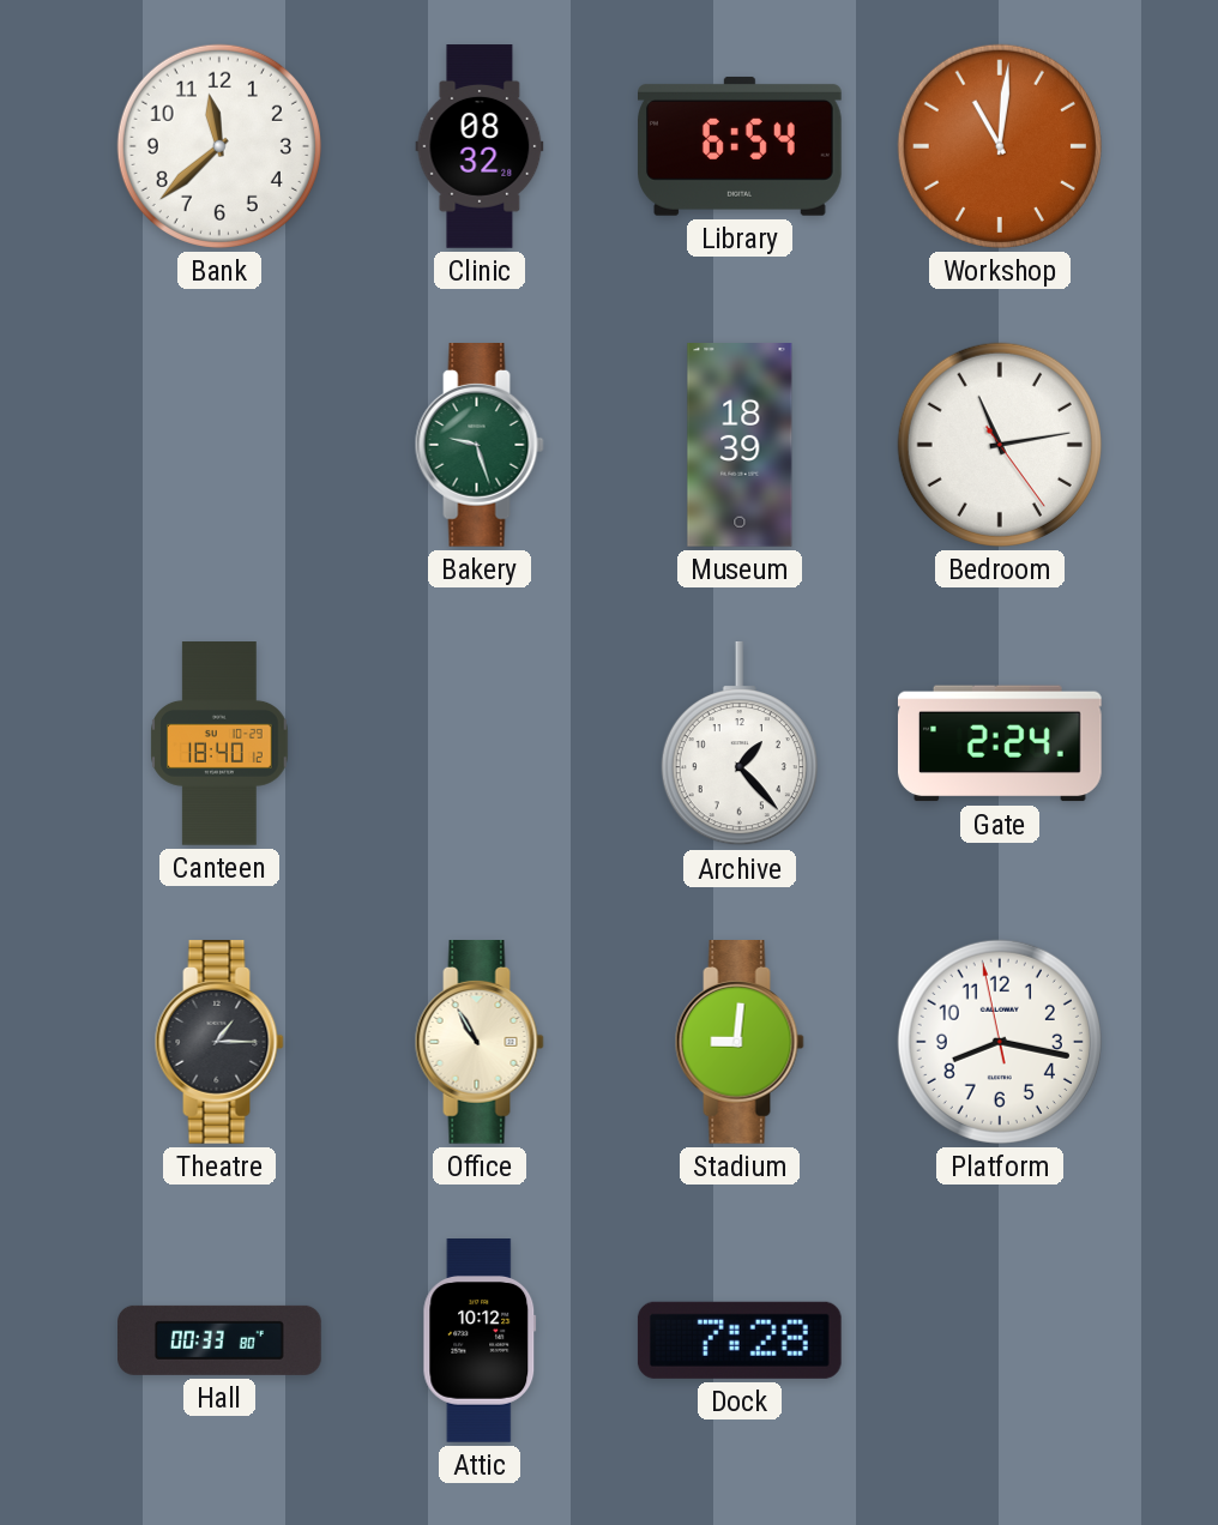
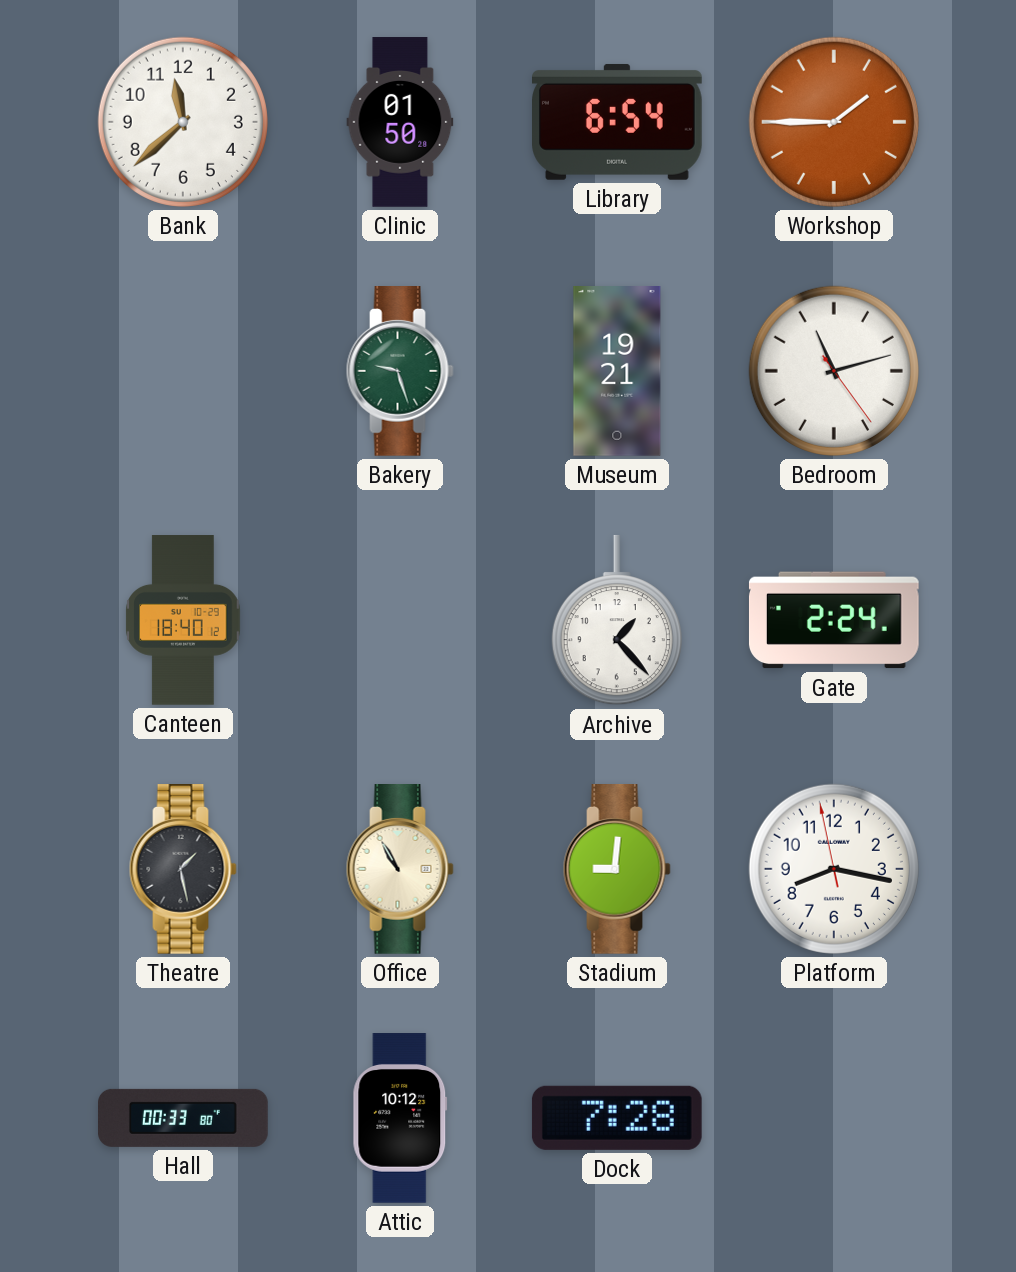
Clinic: 08:32 -> 01:50 (400, 122)
Workshop: 11:01 -> 1:45 (834, 122)
Museum: 18:39 -> 19:21 (617, 372)
Bedroom: 11:13 -> 11:12 (834, 371)
Theatre: 1:15 -> 1:28 (183, 870)
